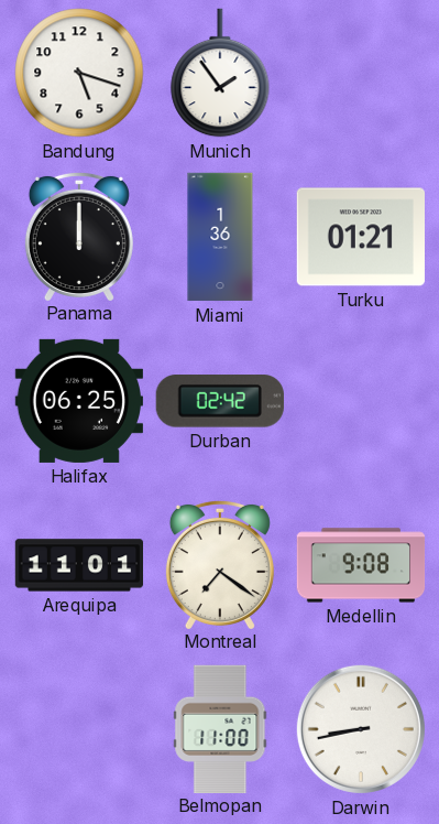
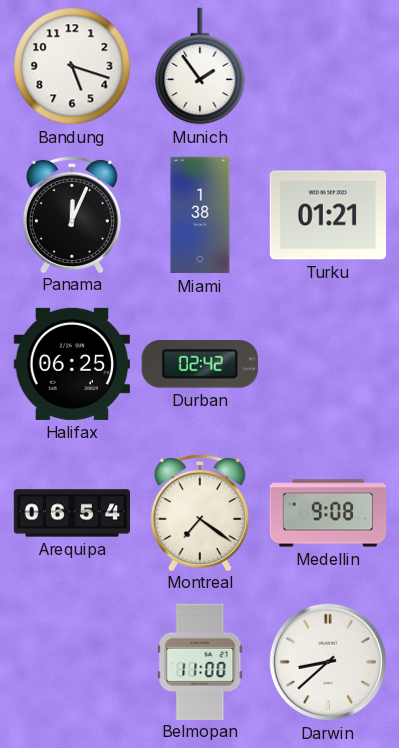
Panama: 12:00 -> 12:04 (72, 214)
Miami: 1:36 -> 1:38 (200, 215)
Arequipa: 11:01 -> 06:54 (72, 513)
Darwin: 8:43 -> 8:38 (328, 662)
